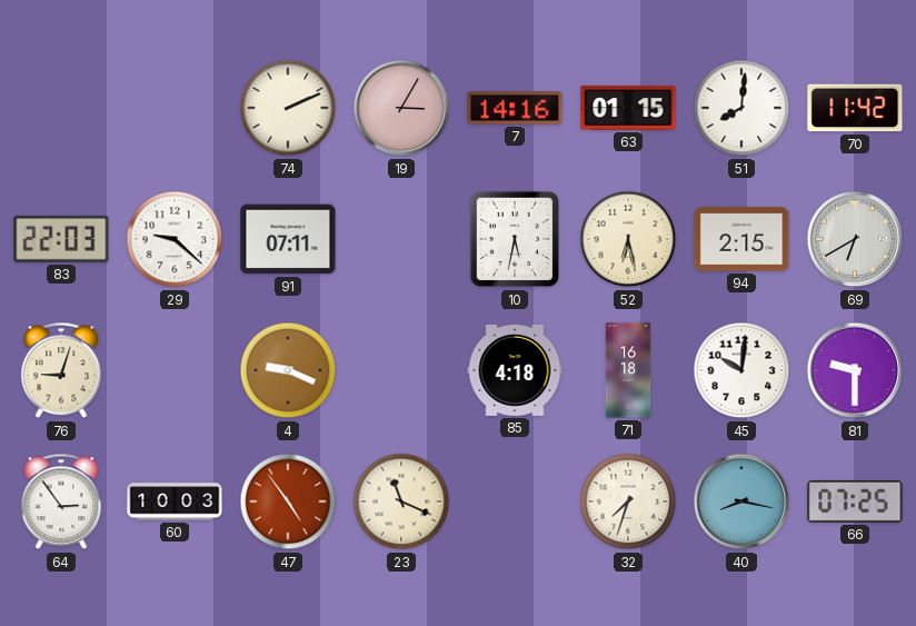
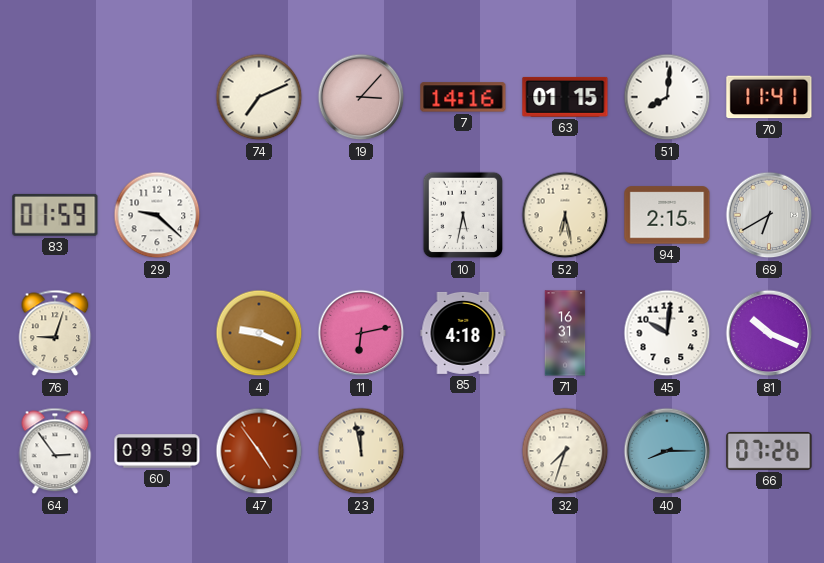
74: 2:11 -> 7:11 (259, 97)
19: 3:05 -> 3:07 (361, 97)
70: 11:42 -> 11:41 (769, 97)
83: 22:03 -> 01:59 (55, 215)
91: 07:11 -> none (288, 239)
11: none -> 6:13 (361, 333)
71: 16:18 -> 16:31 (565, 333)
81: 9:30 -> 10:19 (769, 333)
60: 10:03 -> 09:59 (157, 451)
23: 11:19 -> 11:58 (361, 451)
40: 8:17 -> 8:15 (667, 451)
66: 07:25 -> 07:26 (769, 451)
